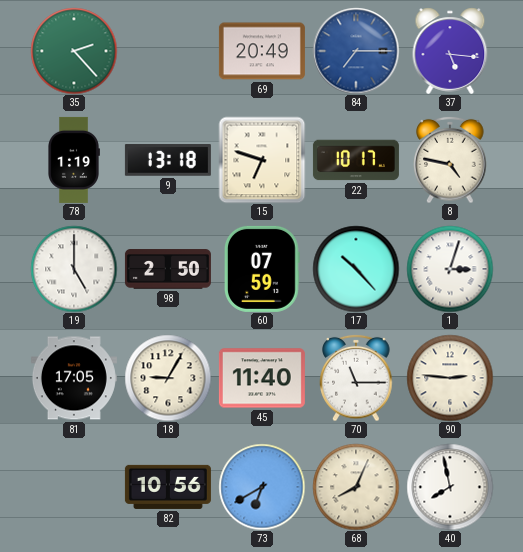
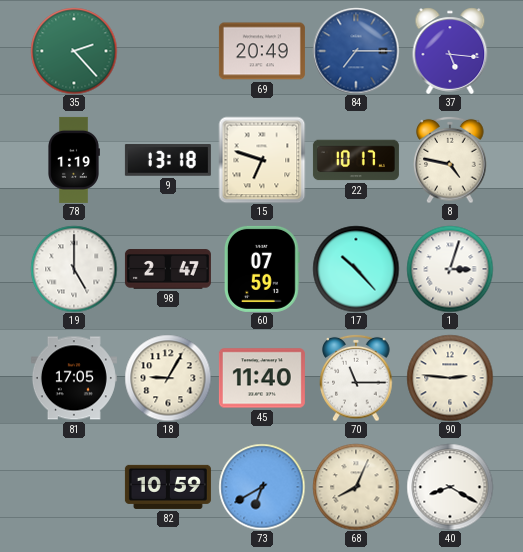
98: 2:50 -> 2:47 (168, 269)
82: 10:56 -> 10:59 (168, 487)
40: 7:58 -> 8:20 (450, 487)
